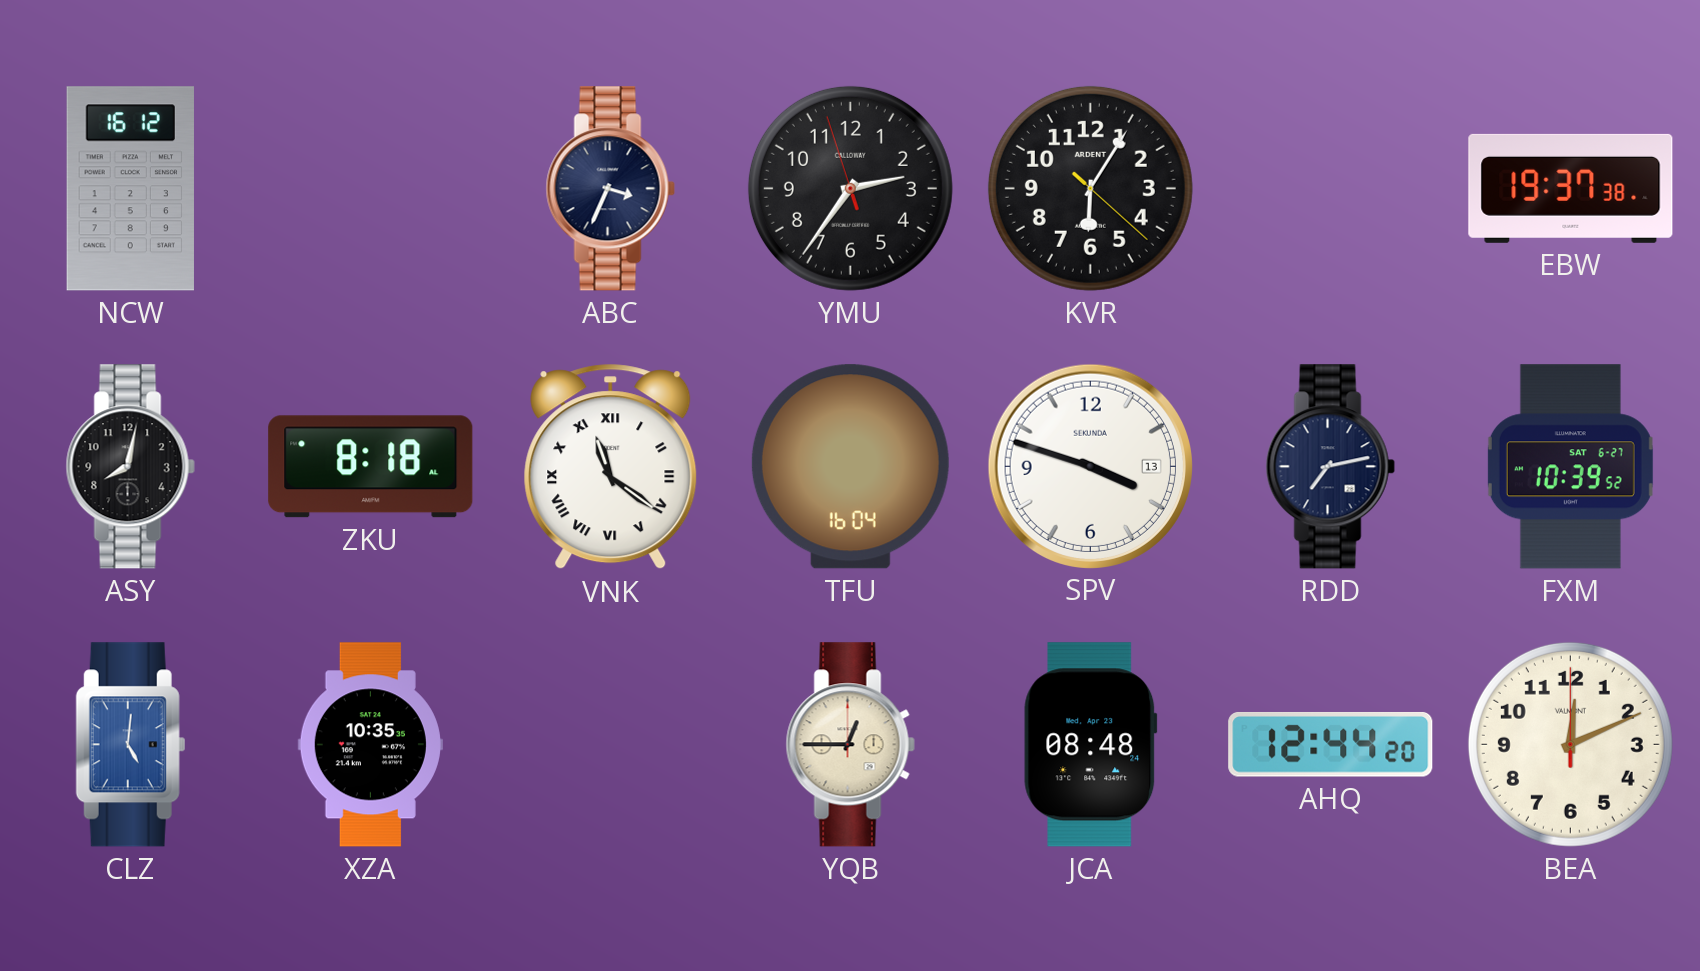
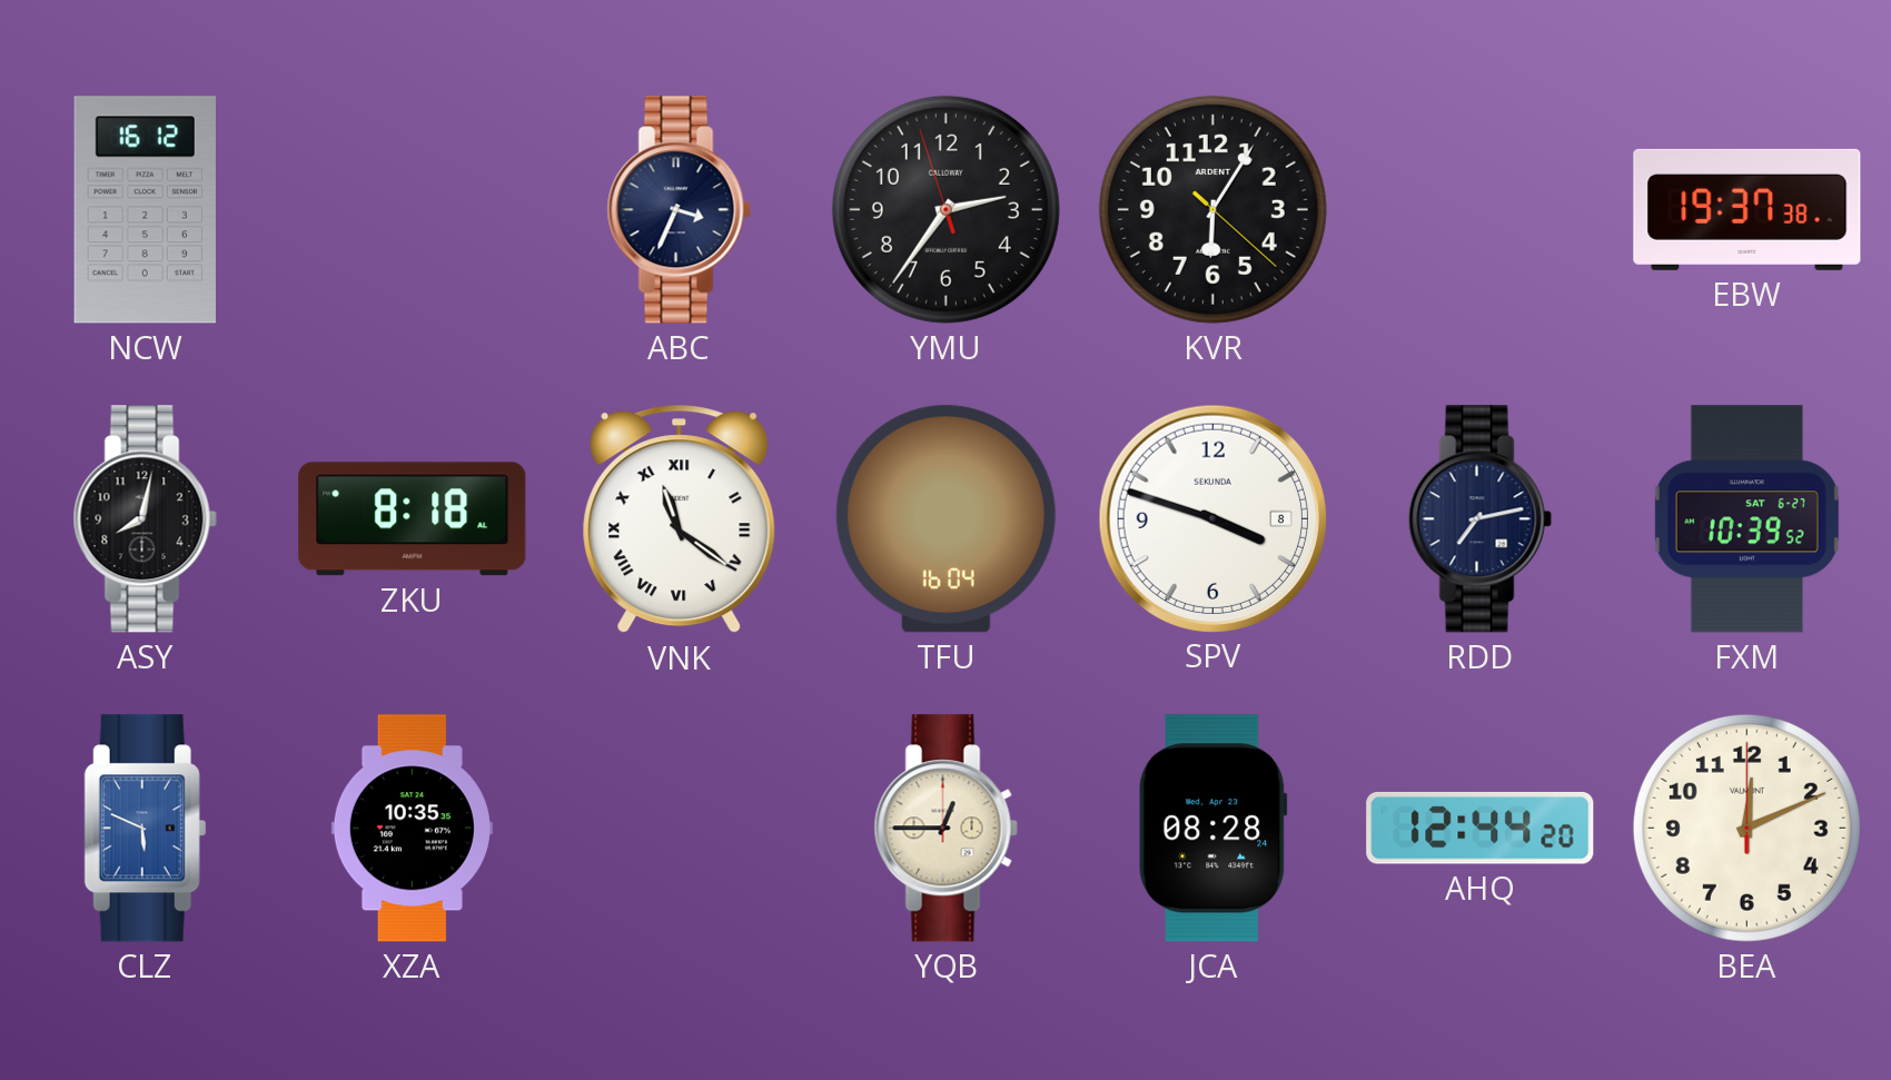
SPV date: 13 -> 8 (1212, 518)
CLZ: 5:01 -> 5:49 (145, 829)
JCA: 08:48 -> 08:28 (1214, 829)
